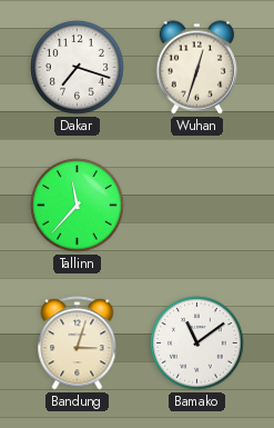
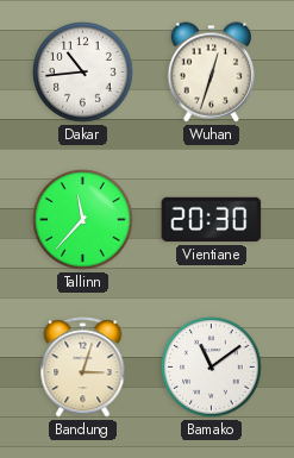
Dakar: 7:18 -> 10:44 (83, 73)
Vientiane: none -> 20:30 (212, 220)
